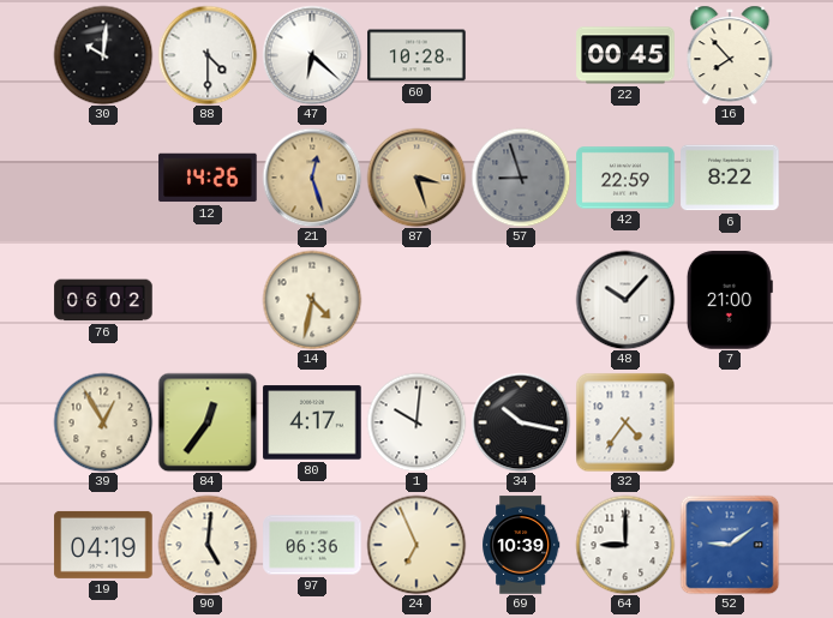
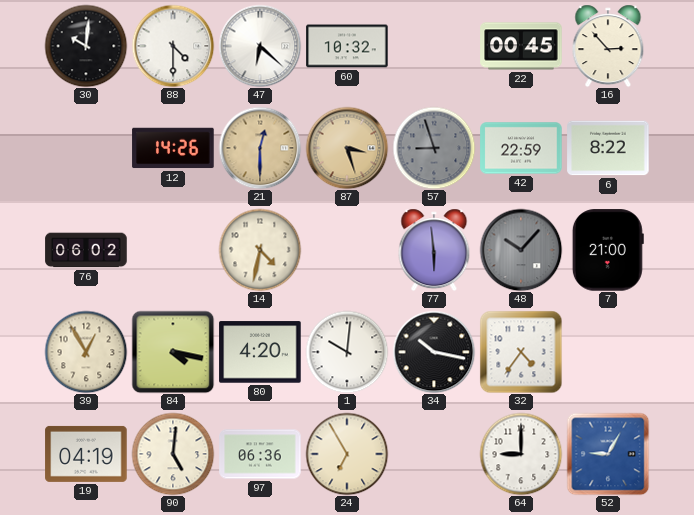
60: 10:28 -> 10:32 (347, 46)
16: 7:53 -> 2:53 (608, 46)
21: 12:27 -> 12:30 (260, 148)
77: none -> 5:59 (434, 250)
48 dial: white -> grey (521, 250)
84: 12:36 -> 4:17 (173, 352)
80: 4:17 -> 4:20 (260, 352)
24: 6:56 -> 6:55 (347, 454)
69: 10:39 -> none (521, 545)
52: 9:09 -> 9:05 (608, 454)
